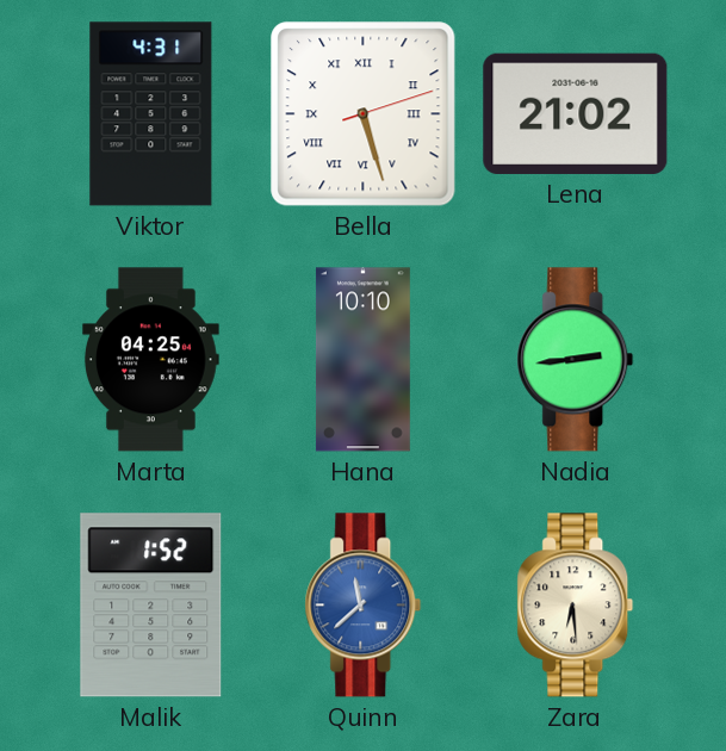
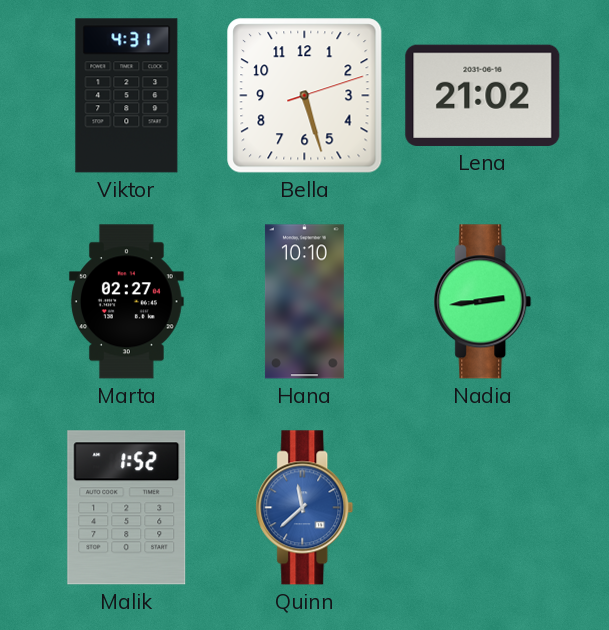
Bella numerals: Roman -> Arabic (305, 96)
Marta: 04:25 -> 02:27 (126, 302)
Zara: 6:29 -> none (576, 606)
